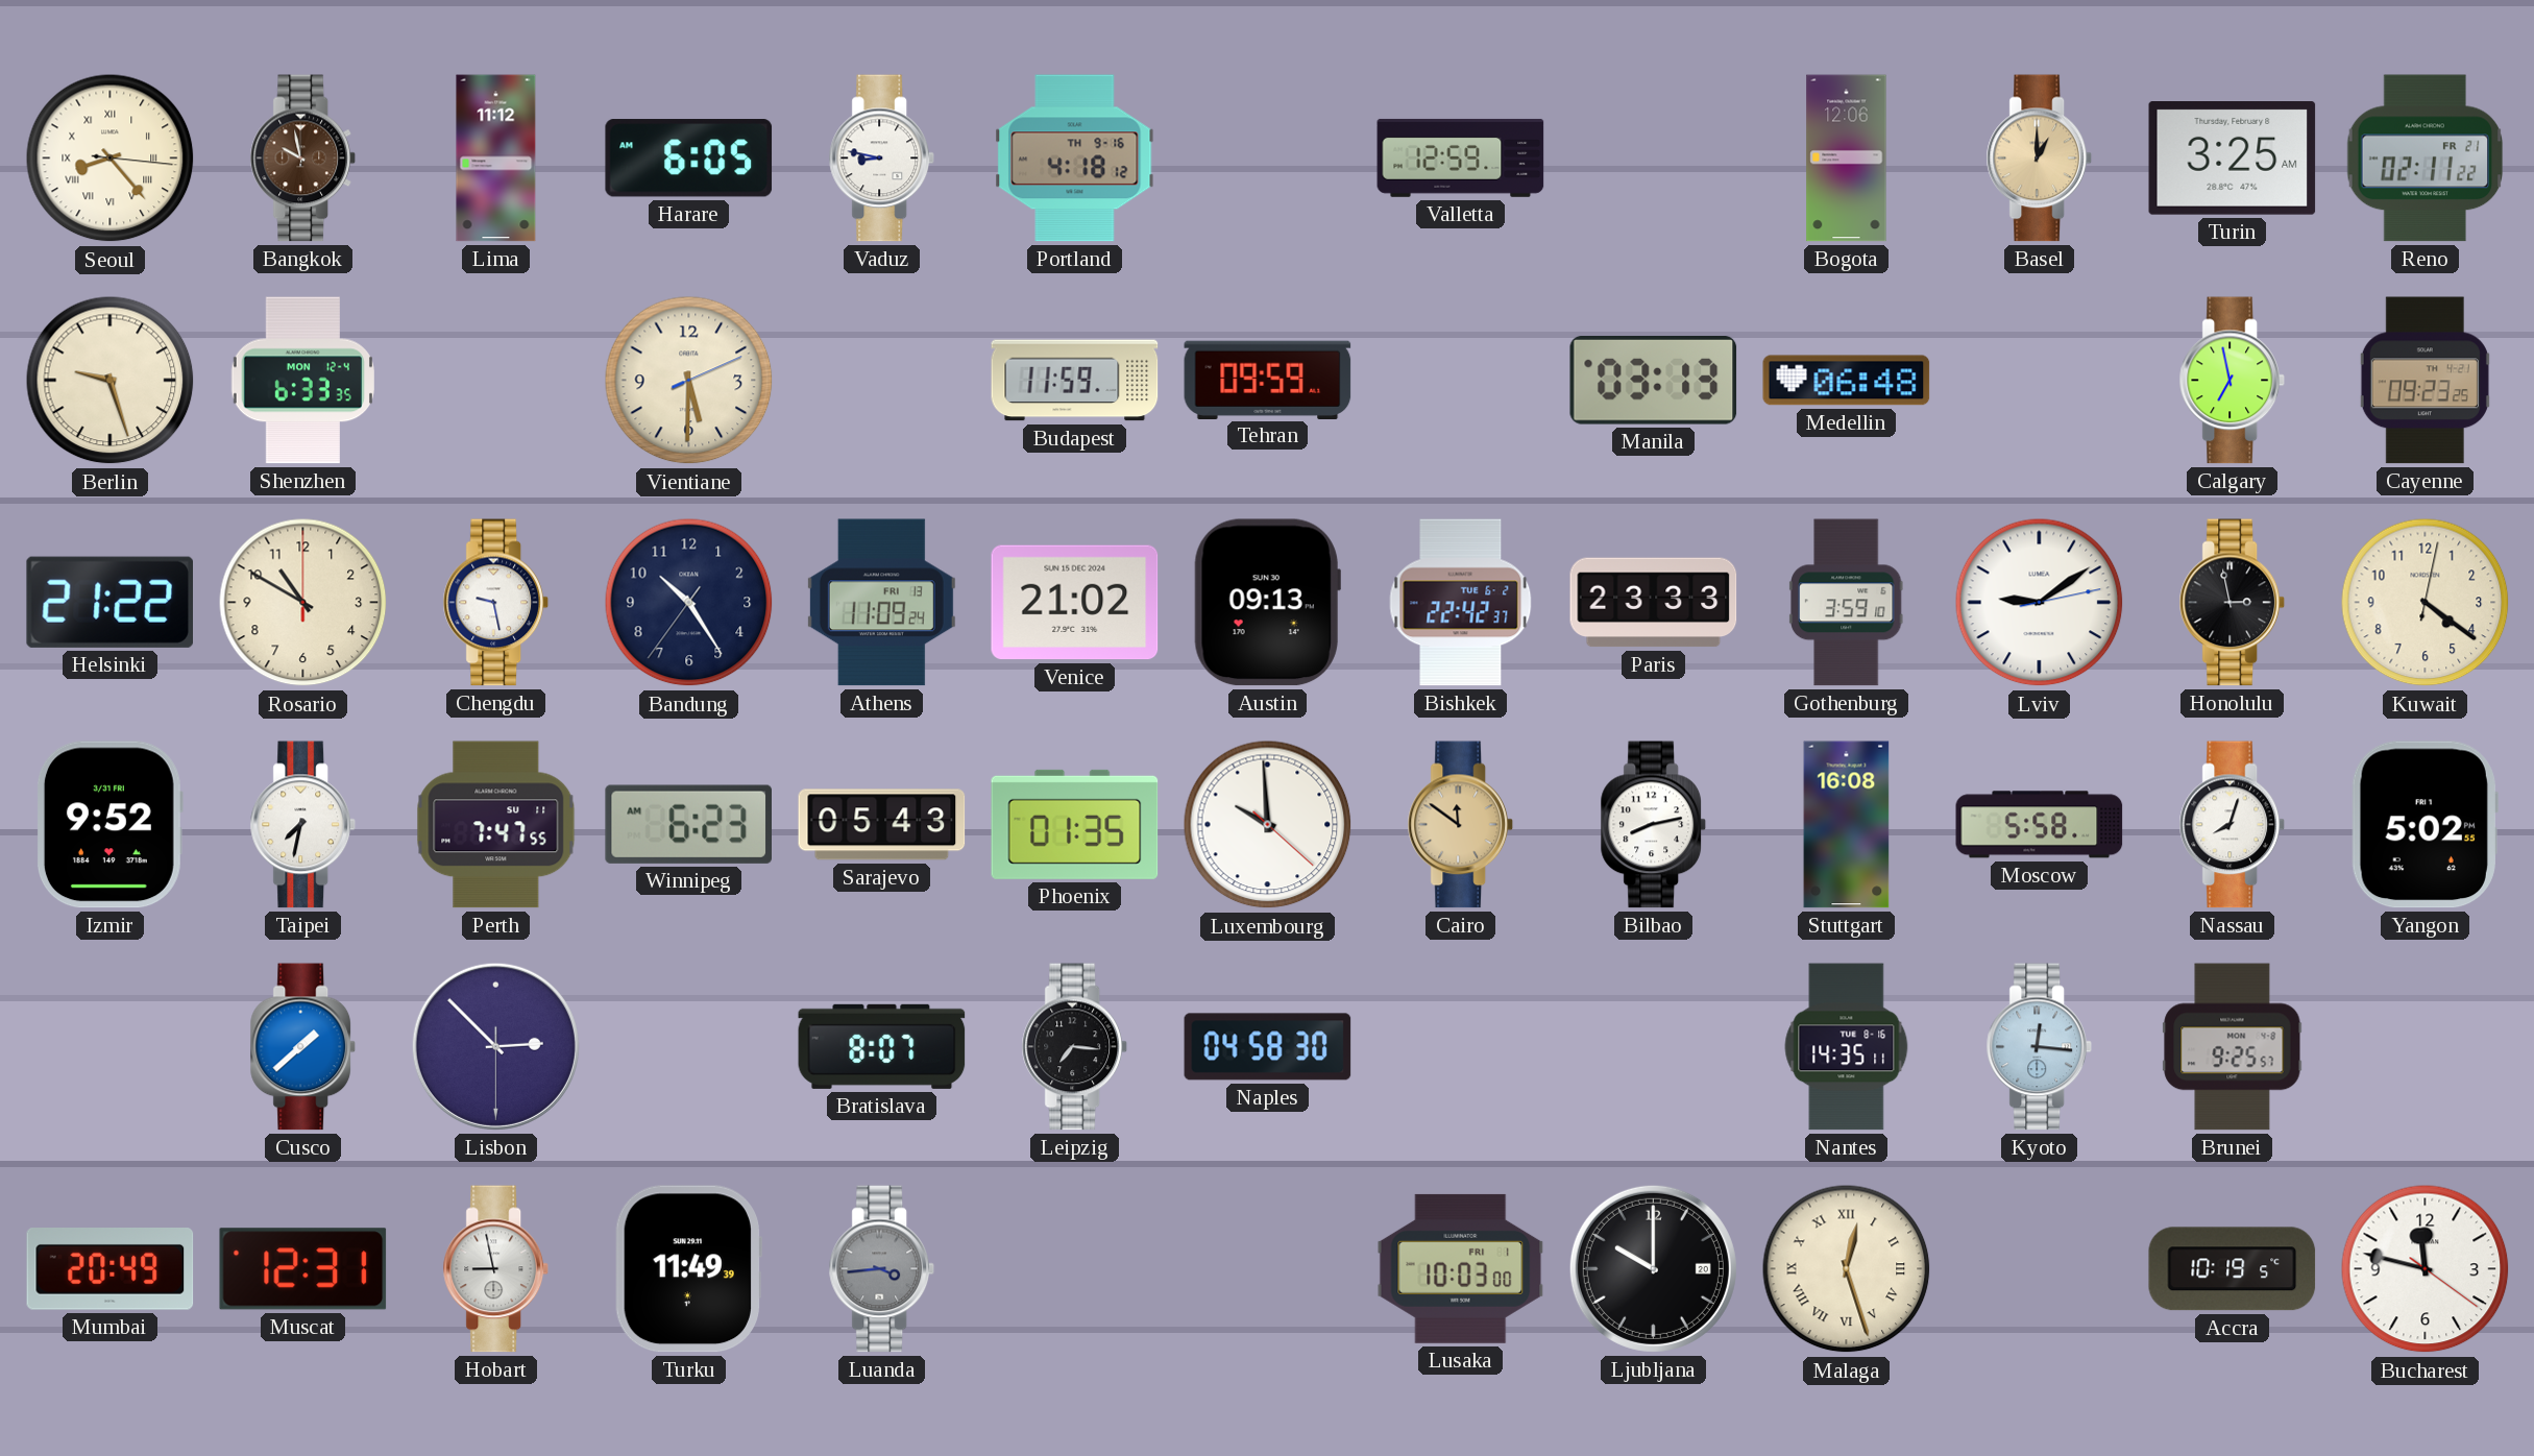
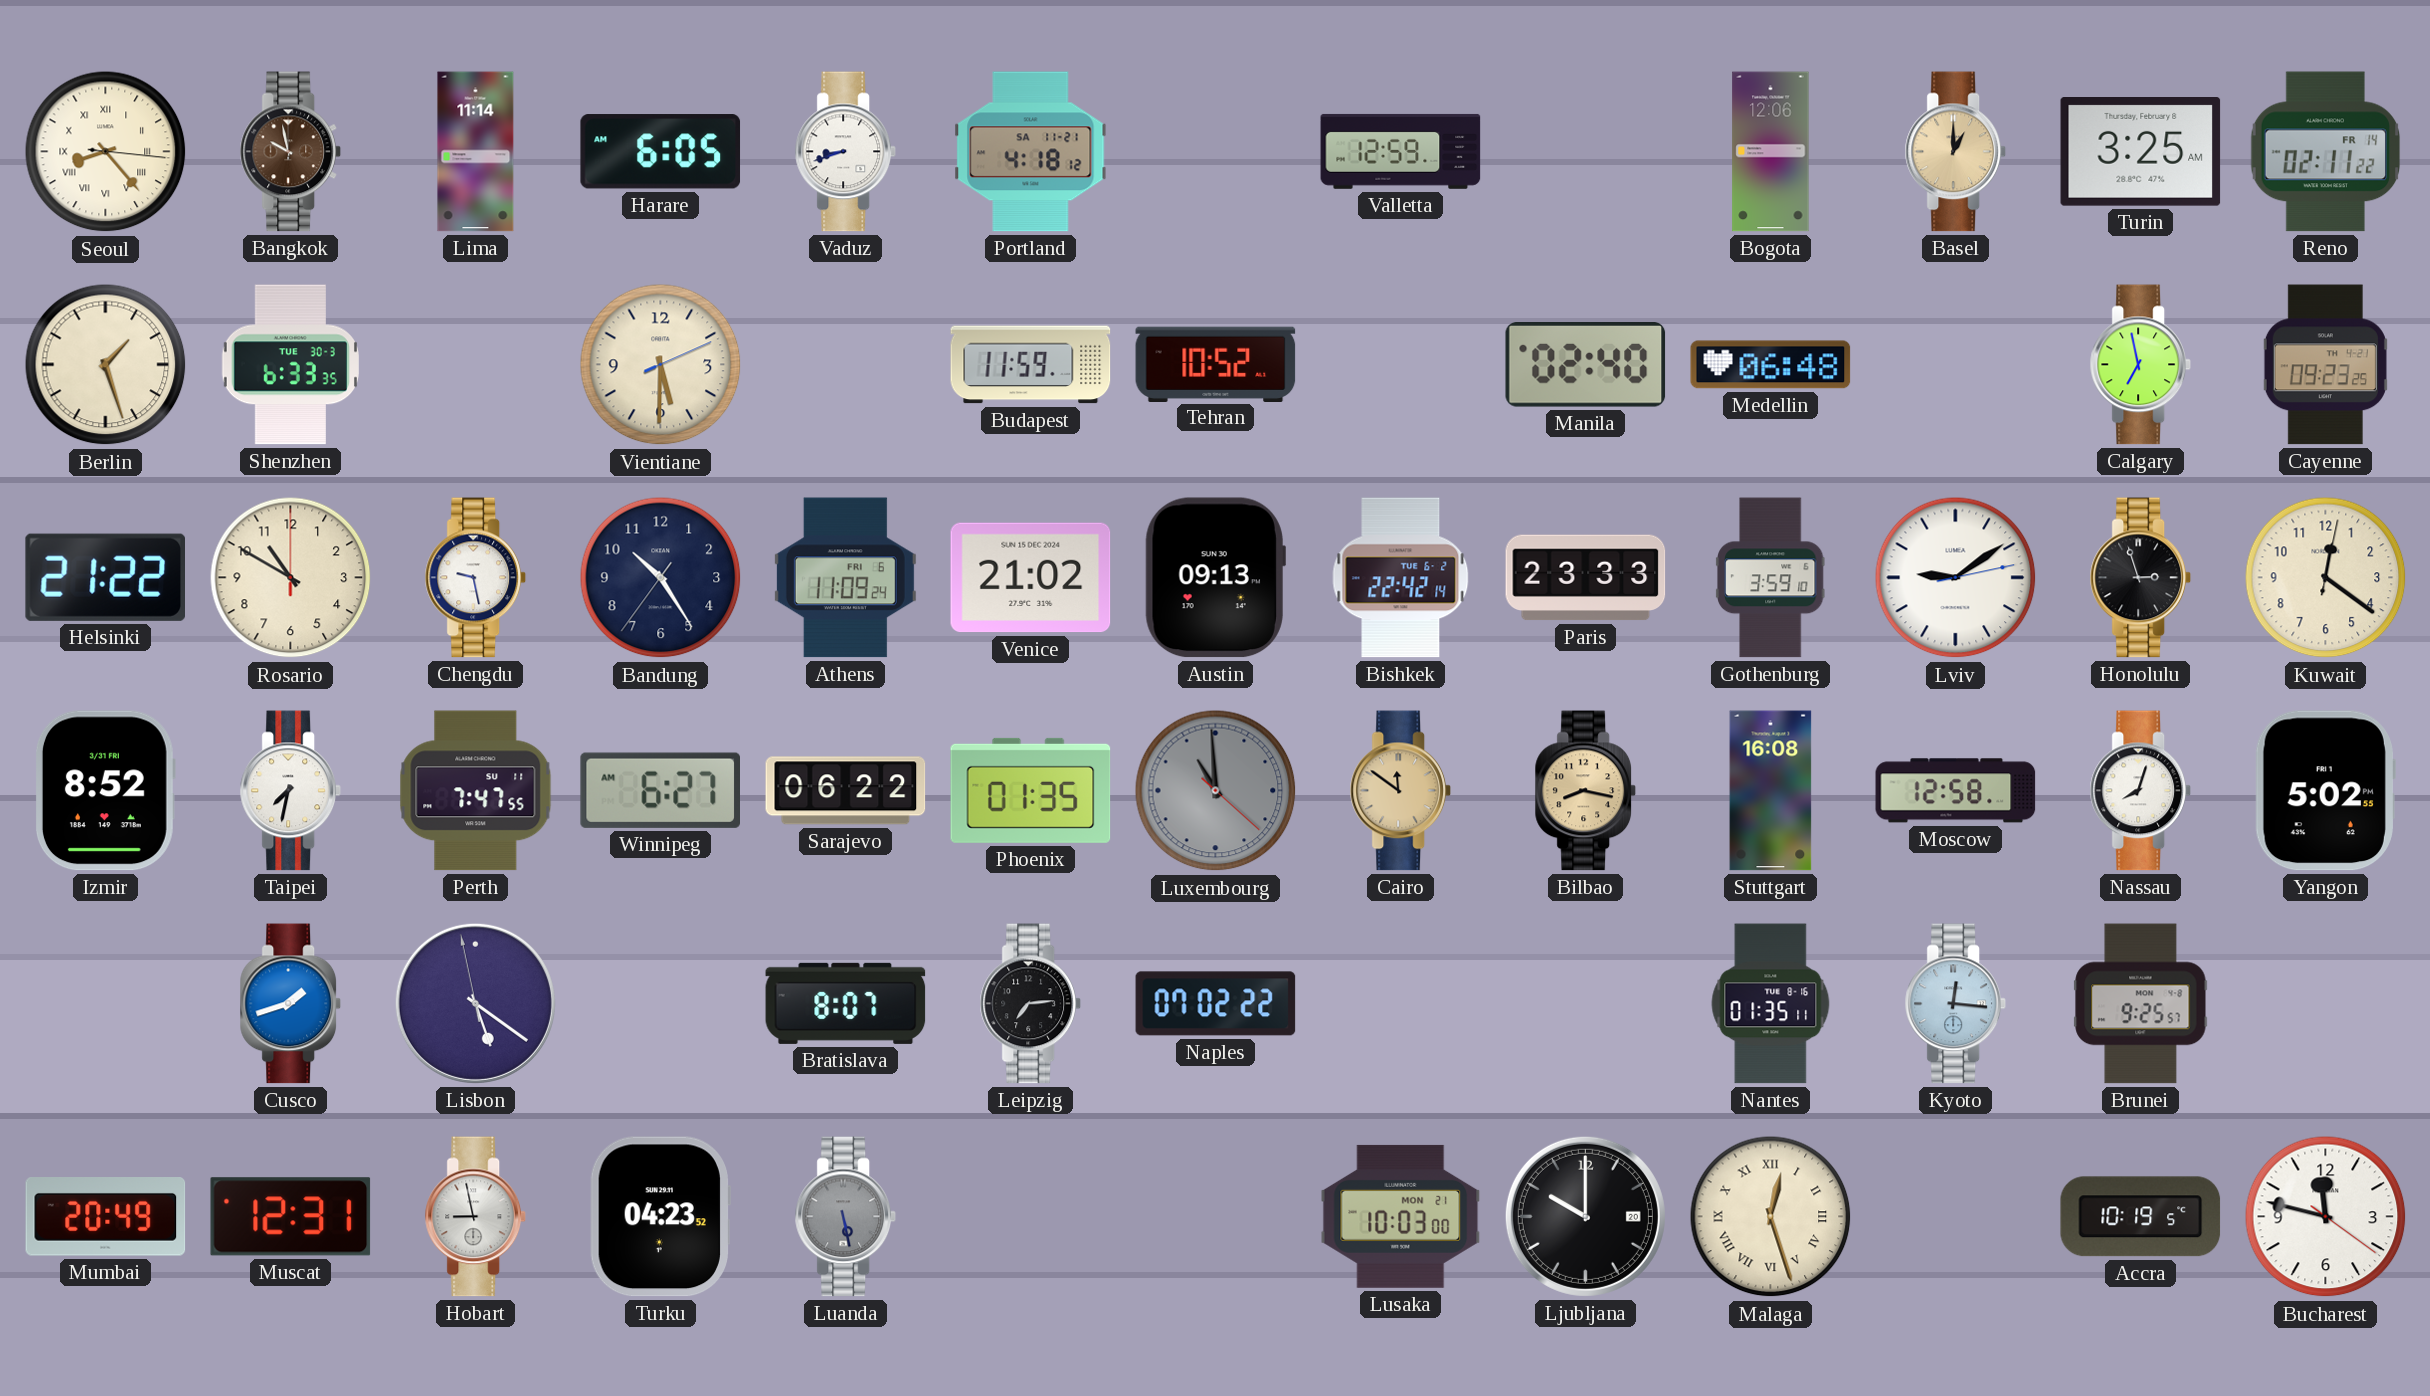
Lima: 11:12 -> 11:14 (476, 152)
Vaduz: 8:47 -> 8:42 (846, 152)
Portland date: TH 9-16 -> SA 11-21 (1031, 152)
Reno date: FR 21 -> FR 14 (2326, 152)
Berlin: 9:27 -> 1:27 (106, 365)
Shenzhen date: MON 12-4 -> TUE 30-3 (290, 365)
Tehran: 09:59 -> 10:52 (1216, 364)
Manila: 03:13 -> 02:40 (1586, 365)
Athens date: FRI 13 -> FRI 6 (845, 578)
Bishkek: 22:42:37 -> 22:42:14 (1401, 578)
Honolulu: 2:58 -> 2:57 (2141, 578)
Kuwait: 4:21 -> 12:21 (2326, 578)
Izmir: 9:52 -> 8:52 (105, 791)
Winnipeg: 6:23 -> 6:27 (660, 790)
Sarajevo: 05:43 -> 06:22 (846, 791)
Luxembourg: 9:59 -> 10:59 (1216, 791)
Luxembourg dial: white -> grey (1216, 791)
Bilbao: 8:13 -> 8:17 (1586, 791)
Bilbao dial: white -> champagne (1586, 791)
Moscow: 5:58 -> 12:58 (1956, 791)
Cusco: 1:38 -> 1:42 (291, 1004)
Lisbon: 2:52 -> 5:20 (475, 1003)
Leipzig: 7:16 -> 7:14 (1031, 1004)
Naples: 04:58 -> 07:02 (1216, 1004)
Nantes: 14:35 -> 01:35 (1771, 1004)
Turku: 11:49 -> 04:23 (660, 1217)
Luanda: 3:44 -> 5:28 (846, 1217)
Lusaka date: FRI 1 -> MON 21 (1401, 1216)
